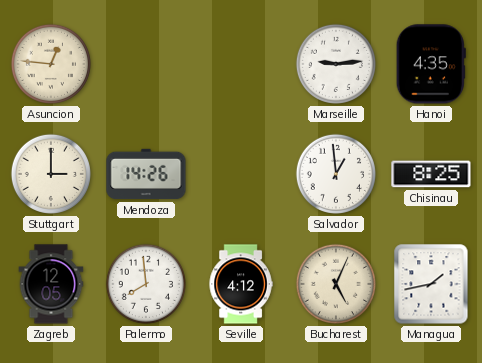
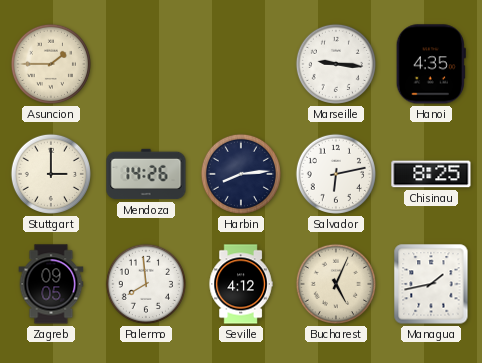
Asuncion: 12:46 -> 1:45 (51, 64)
Marseille: 9:14 -> 9:16 (336, 64)
Harbin: none -> 8:14 (241, 174)
Salvador: 12:59 -> 6:13 (336, 174)
Zagreb: 12:05 -> 09:05 (51, 284)
